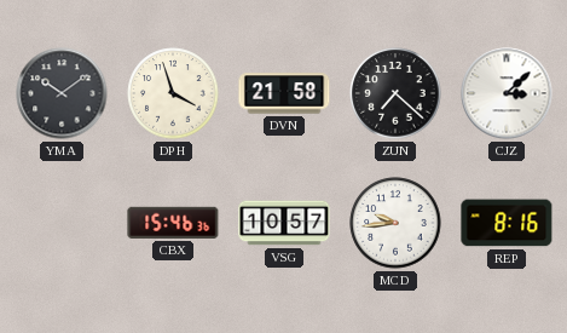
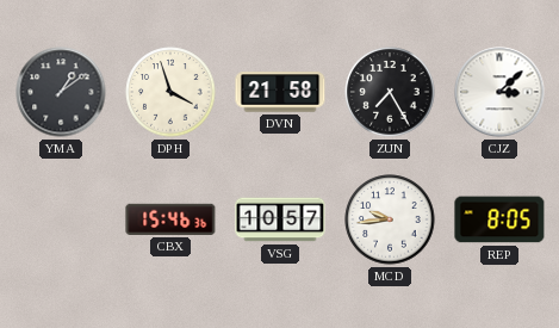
YMA: 10:09 -> 1:09 (61, 92)
ZUN: 7:22 -> 7:25 (390, 92)
REP: 8:16 -> 8:05 (499, 219)
